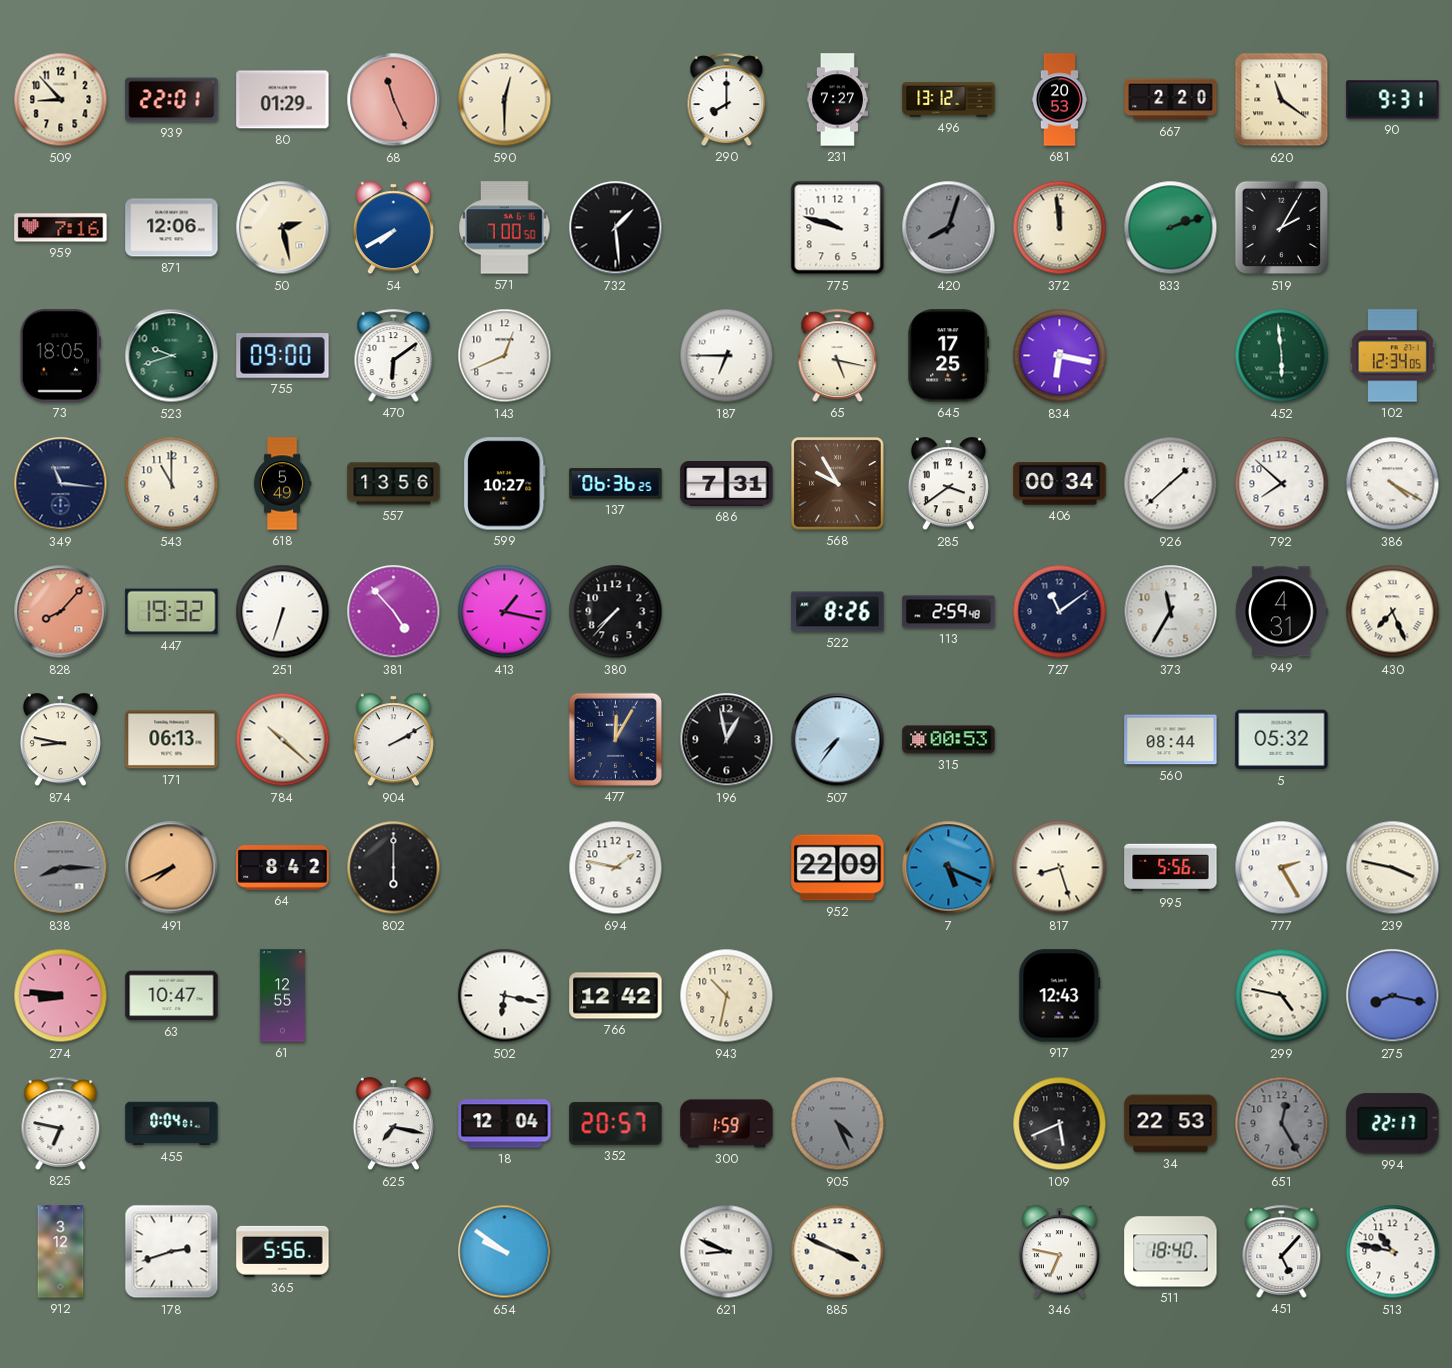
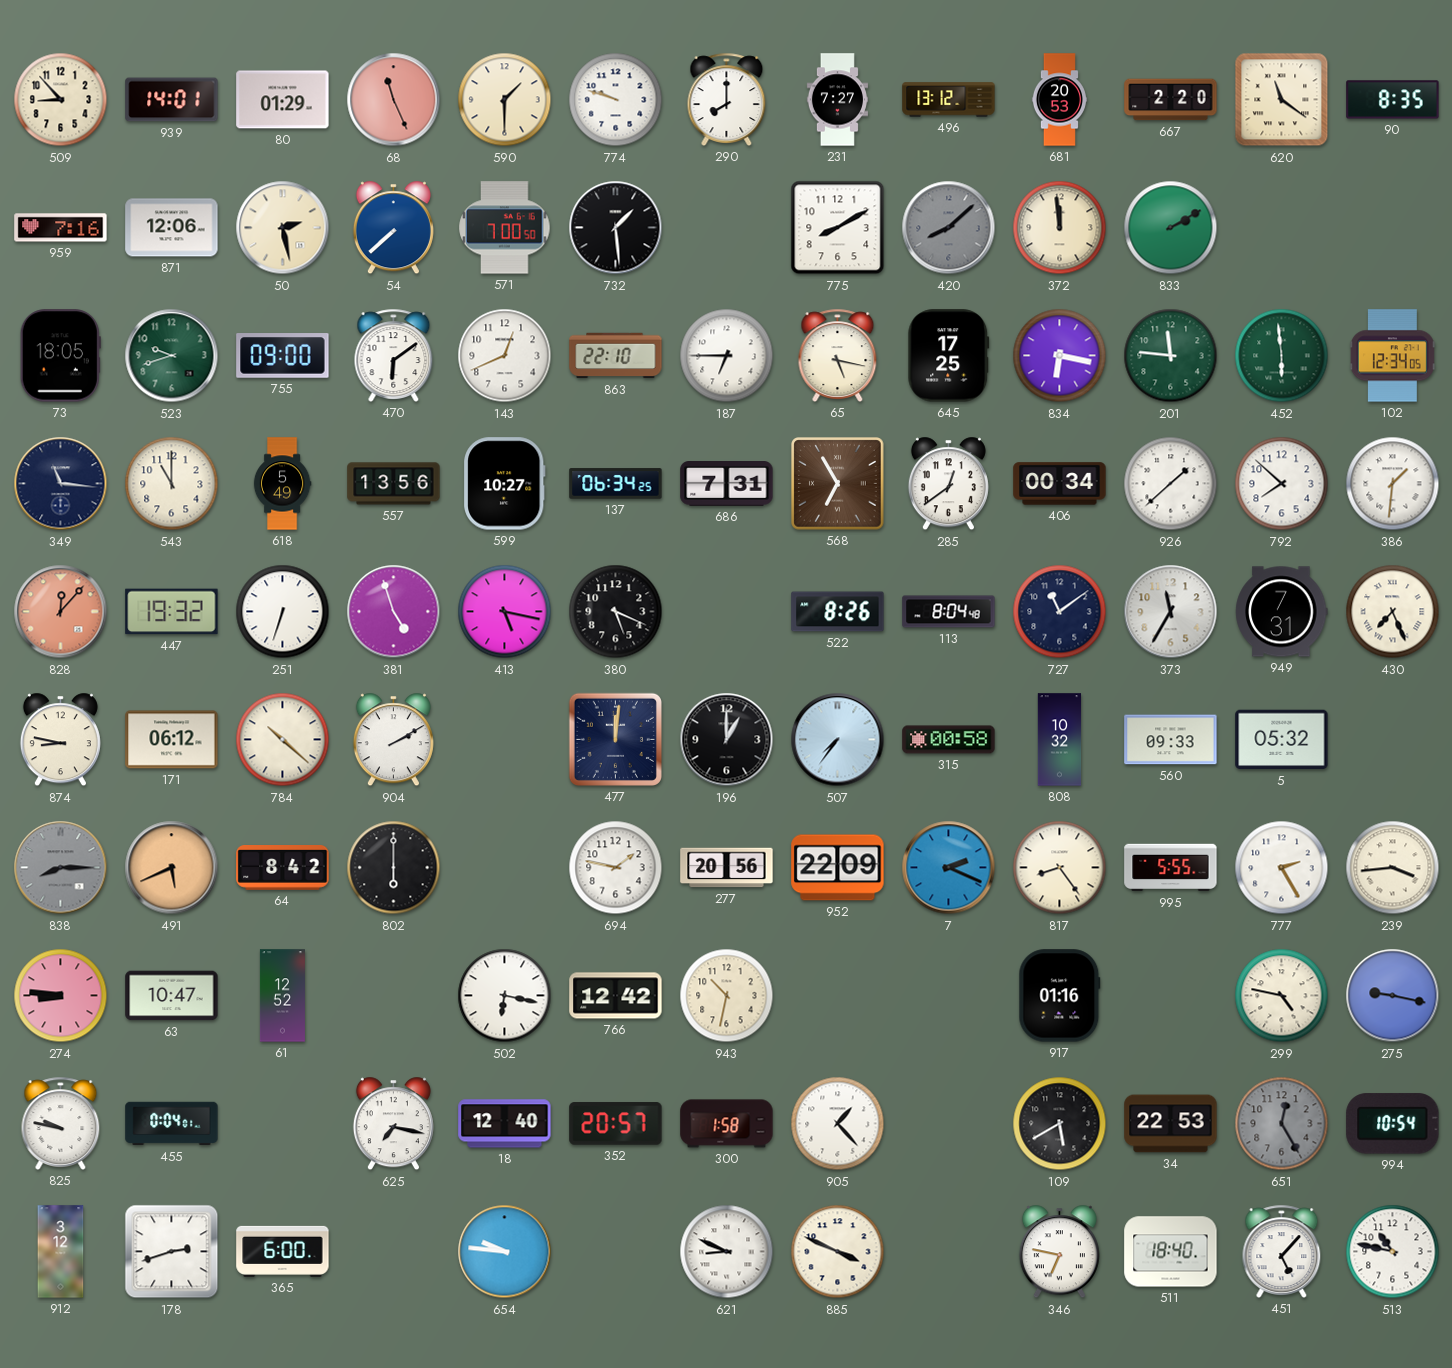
939: 22:01 -> 14:01 (172, 100)
590: 12:30 -> 1:30 (505, 100)
774: none -> 9:48 (616, 100)
90: 9:31 -> 8:35 (1393, 100)
54: 7:40 -> 7:38 (393, 228)
775: 9:48 -> 8:10 (838, 228)
420: 8:03 -> 8:08 (949, 228)
833: 2:12 -> 2:10 (1171, 228)
519: 2:05 -> none (1282, 228)
863: none -> 22:10 (616, 356)
201: none -> 11:46 (1171, 356)
137: 06:36 -> 06:34 (616, 484)
568: 9:55 -> 6:55 (838, 484)
285: 3:39 -> 12:39 (948, 484)
386: 4:20 -> 1:31 (1393, 484)
828: 8:07 -> 12:07 (61, 612)
381: 4:53 -> 4:57 (394, 612)
413: 1:17 -> 5:17 (505, 612)
380: 7:37 -> 5:19 (616, 612)
113: 2:59 -> 8:04 (949, 612)
949: 4:31 -> 7:31 (1282, 612)
171: 06:13 -> 06:12 (172, 740)
477: 12:05 -> 12:01 (615, 739)
196: 12:58 -> 1:00 (727, 740)
315: 00:53 -> 00:58 (949, 740)
808: none -> 10:32 (1060, 740)
560: 08:44 -> 09:33 (1171, 740)
491: 7:41 -> 5:41 (172, 868)
277: none -> 20:56 (727, 868)
7: 5:19 -> 2:19 (949, 868)
817: 8:27 -> 8:24 (1060, 868)
995: 5:56 -> 5:55 (1171, 868)
239: 3:47 -> 3:44 (1393, 868)
61: 12:55 -> 12:52 (282, 996)
917: 12:43 -> 01:16 (1060, 996)
275: 8:17 -> 9:17 (1393, 996)
825: 6:47 -> 9:47 (61, 1123)
18: 12:04 -> 12:40 (505, 1124)
300: 1:59 -> 1:58 (727, 1124)
905: 4:26 -> 1:23 (838, 1124)
905 dial: grey -> white (838, 1124)
109: 5:41 -> 5:40 (1060, 1124)
994: 22:17 -> 10:54 (1393, 1124)
365: 5:56 -> 6:00 (283, 1251)
654: 9:51 -> 9:46 (505, 1252)
